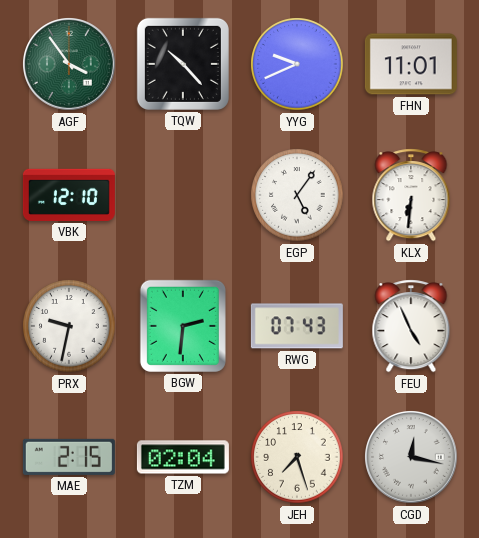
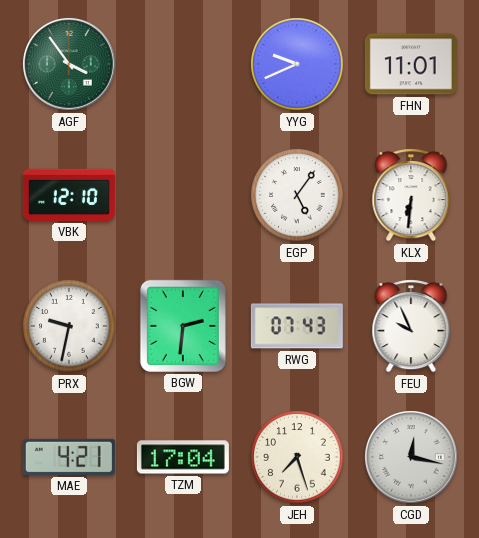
TQW: 10:23 -> none (183, 64)
FEU: 4:56 -> 9:56 (411, 326)
MAE: 2:15 -> 4:21 (69, 457)
TZM: 02:04 -> 17:04 (183, 457)
